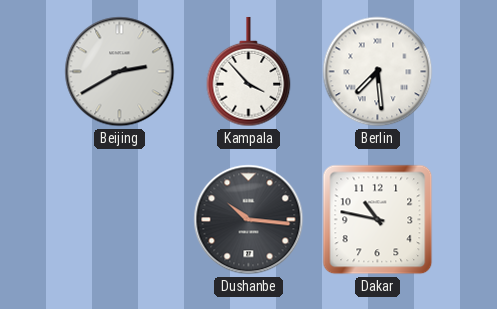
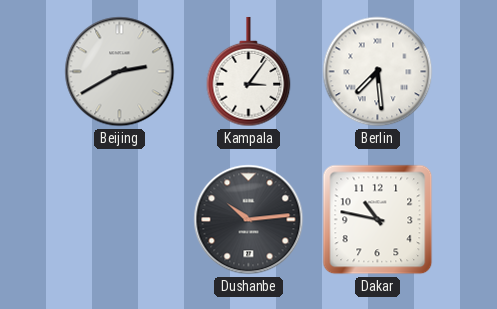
Kampala: 3:53 -> 3:06 (249, 72)
Dushanbe: 10:16 -> 10:14 (249, 220)
